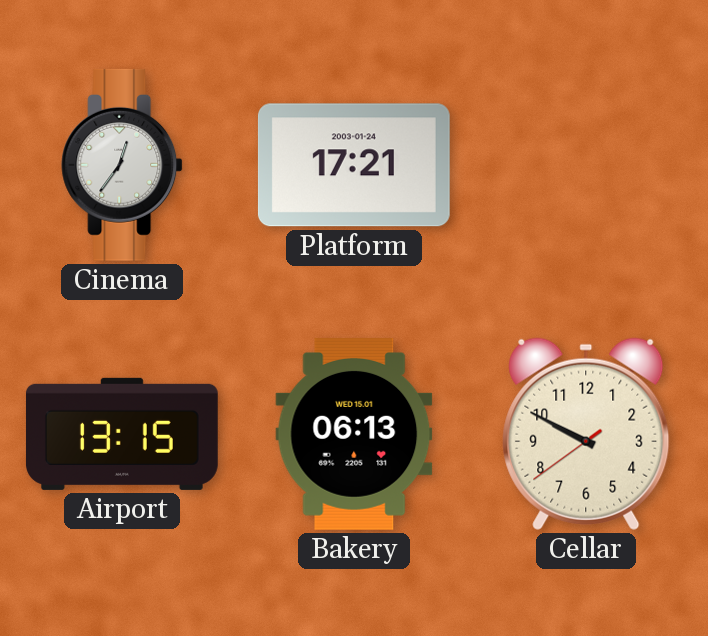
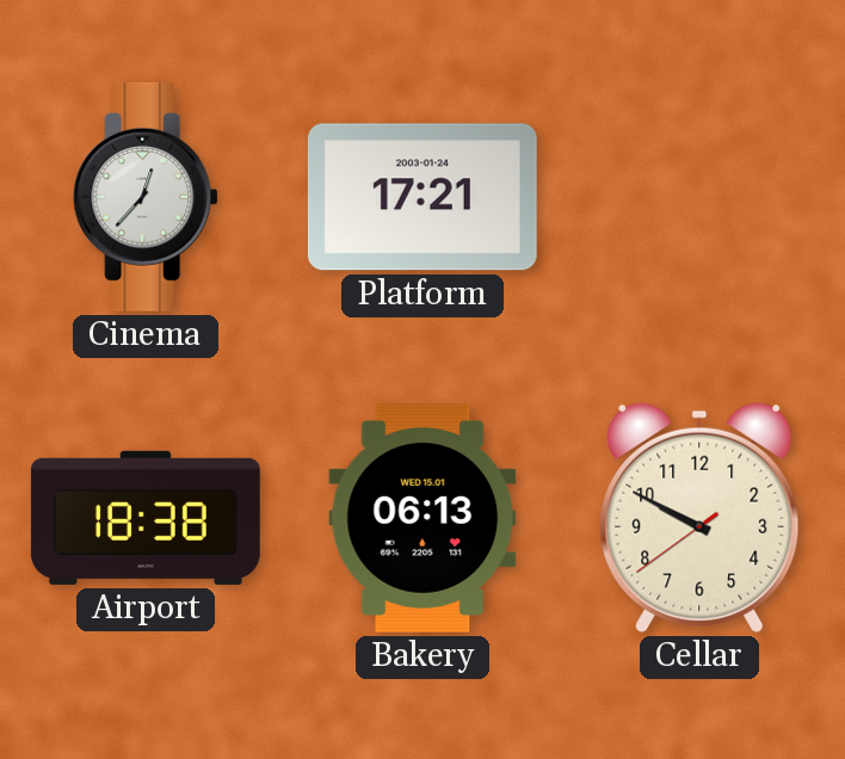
Cinema: 12:36 -> 12:37 (146, 197)
Airport: 13:15 -> 18:38 (146, 518)
